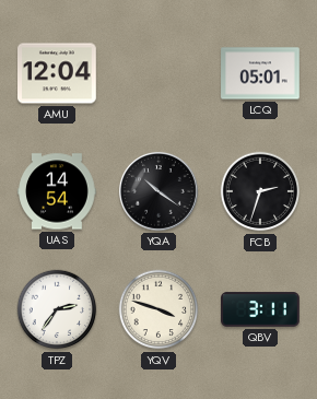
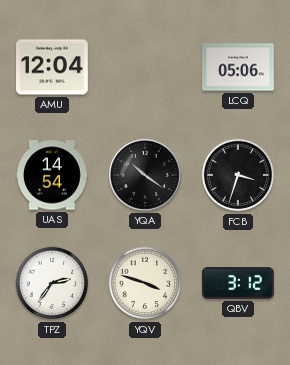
LCQ: 05:01 -> 05:06 (238, 67)
FCB: 2:33 -> 3:33 (238, 175)
QBV: 3:11 -> 3:12 (238, 283)
